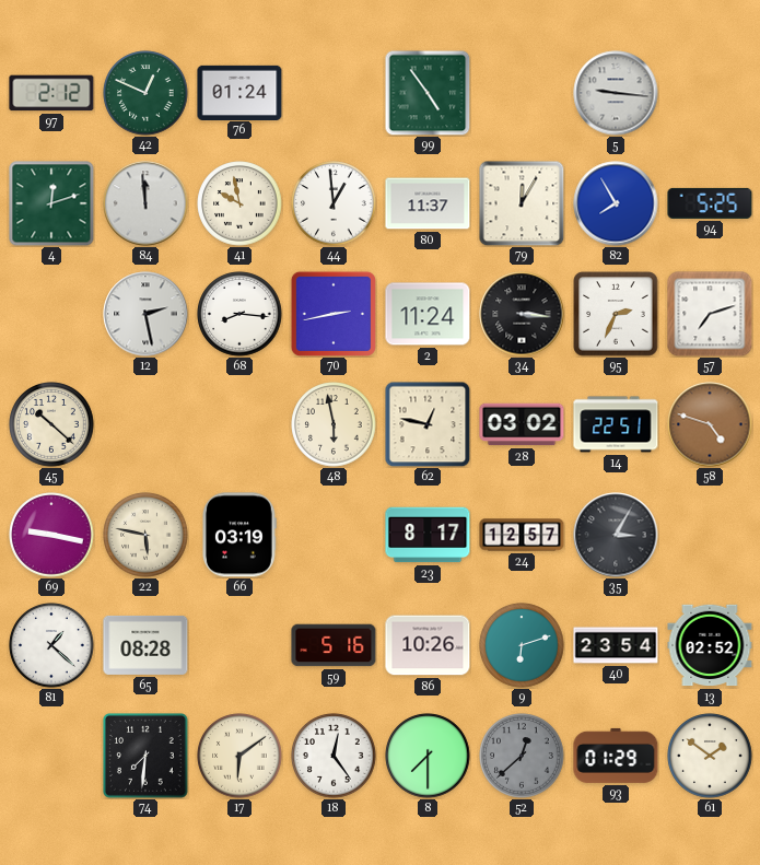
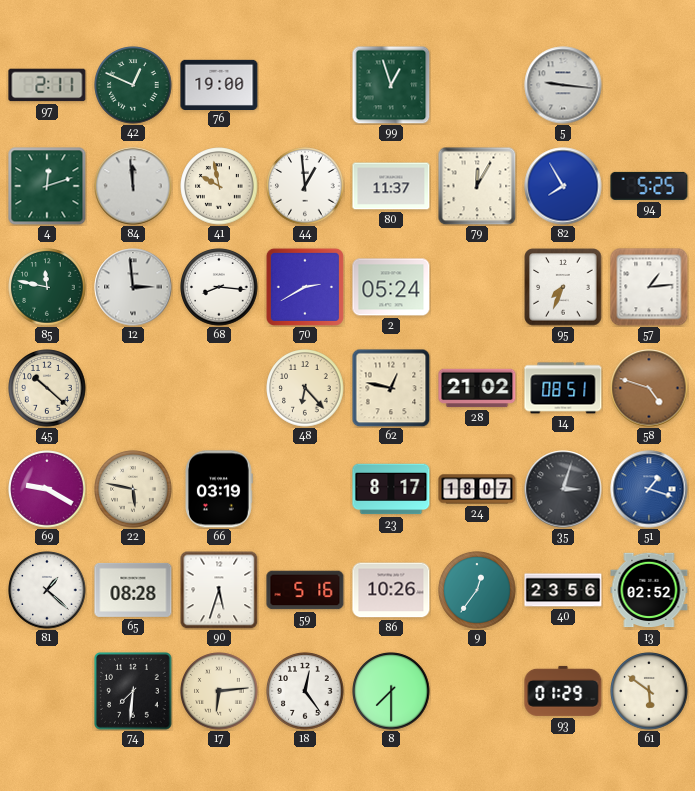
97: 2:12 -> 2:11 (47, 85)
76: 01:24 -> 19:00 (219, 84)
99: 4:54 -> 12:57 (391, 85)
85: none -> 11:47 (47, 287)
12: 2:28 -> 2:59 (133, 287)
70: 2:43 -> 2:40 (305, 287)
2: 11:24 -> 05:24 (391, 287)
34: 3:16 -> none (522, 314)
95: 2:34 -> 7:34 (563, 287)
57: 7:12 -> 1:14 (649, 287)
48: 5:58 -> 6:23 (305, 388)
28: 03:02 -> 21:02 (477, 388)
14: 22:51 -> 08:51 (563, 388)
69: 9:17 -> 9:20 (47, 489)
24: 12:57 -> 18:07 (477, 489)
35: 3:05 -> 3:03 (563, 489)
51: none -> 1:18 (649, 489)
90: none -> 5:33 (219, 590)
9: 6:12 -> 12:36 (477, 590)
40: 23:54 -> 23:56 (563, 590)
17: 6:09 -> 6:14 (219, 691)
52: 12:38 -> none (522, 756)
61: 1:51 -> 5:51 (649, 691)
